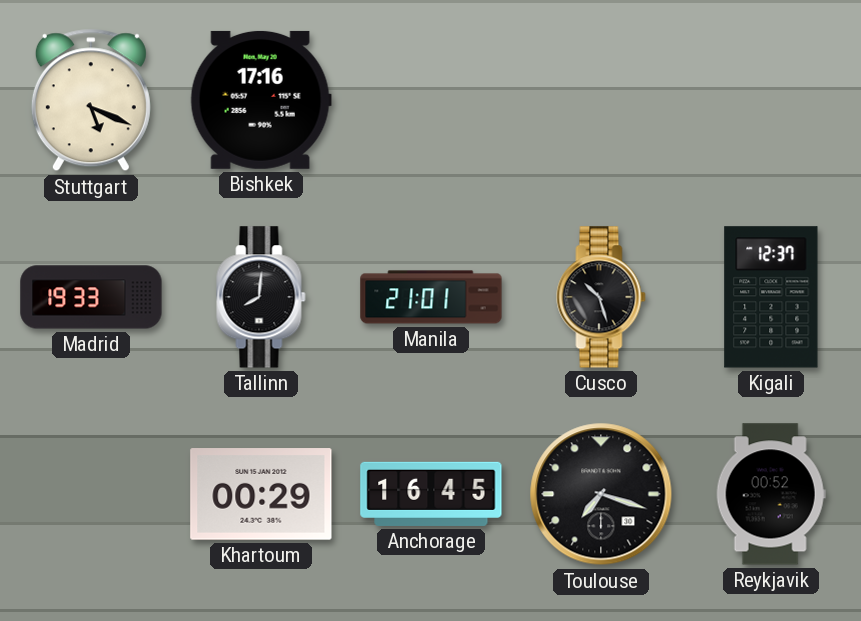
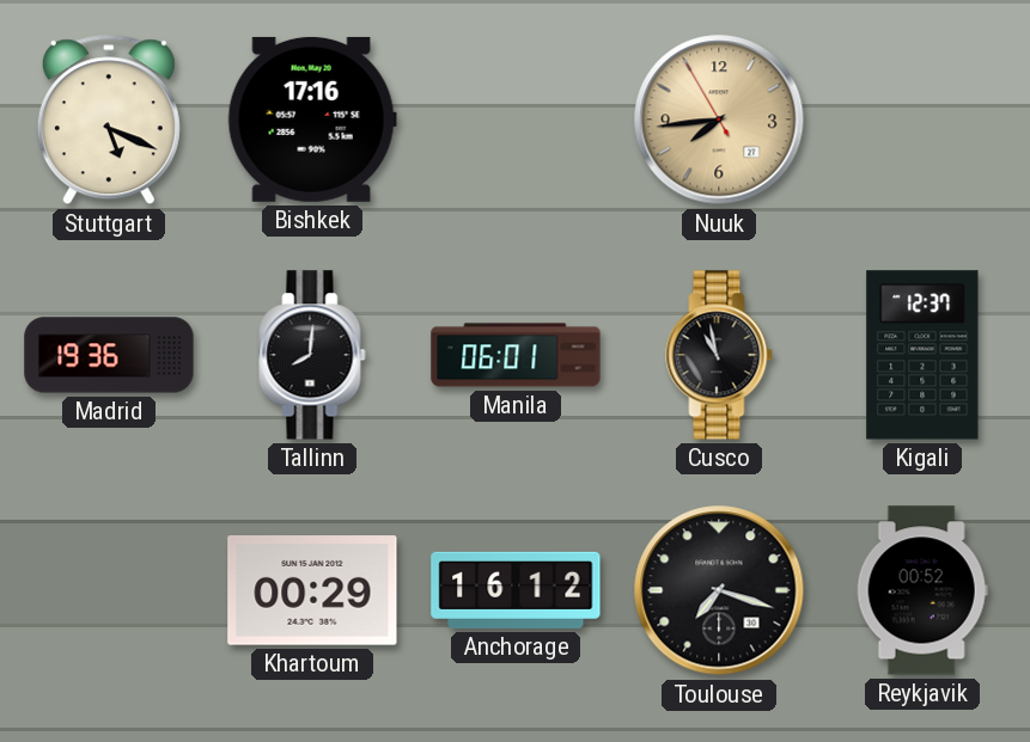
Nuuk: none -> 7:43 (719, 119)
Madrid: 19:33 -> 19:36 (109, 355)
Manila: 21:01 -> 06:01 (516, 355)
Cusco: 10:27 -> 10:58 (719, 355)
Anchorage: 16:45 -> 16:12 (516, 590)
